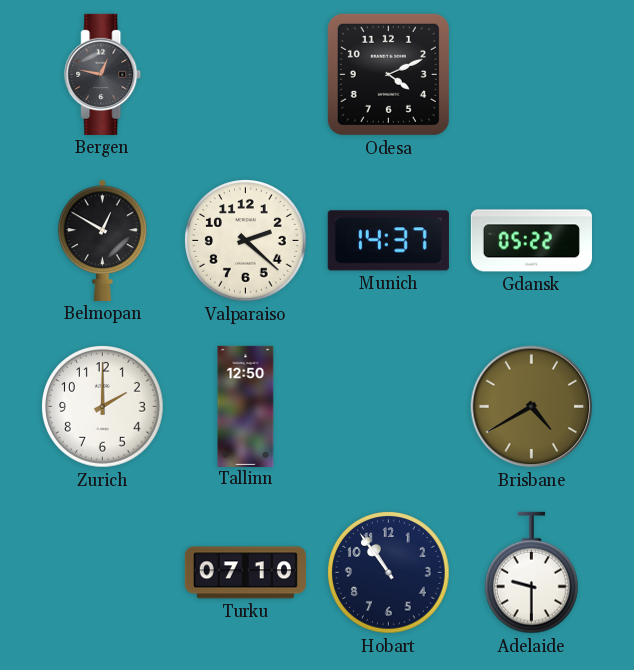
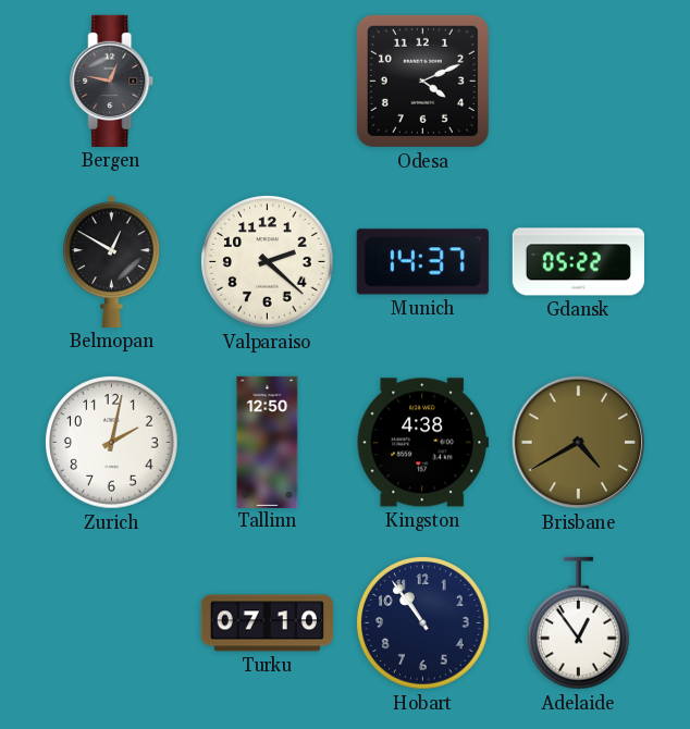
Zurich: 2:00 -> 2:02 (112, 443)
Kingston: none -> 4:38 (422, 443)
Adelaide: 9:30 -> 12:54 (579, 623)
